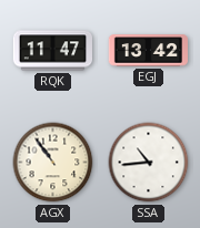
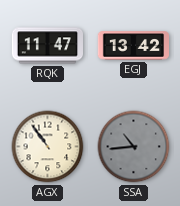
SSA dial: white -> grey (134, 147)
